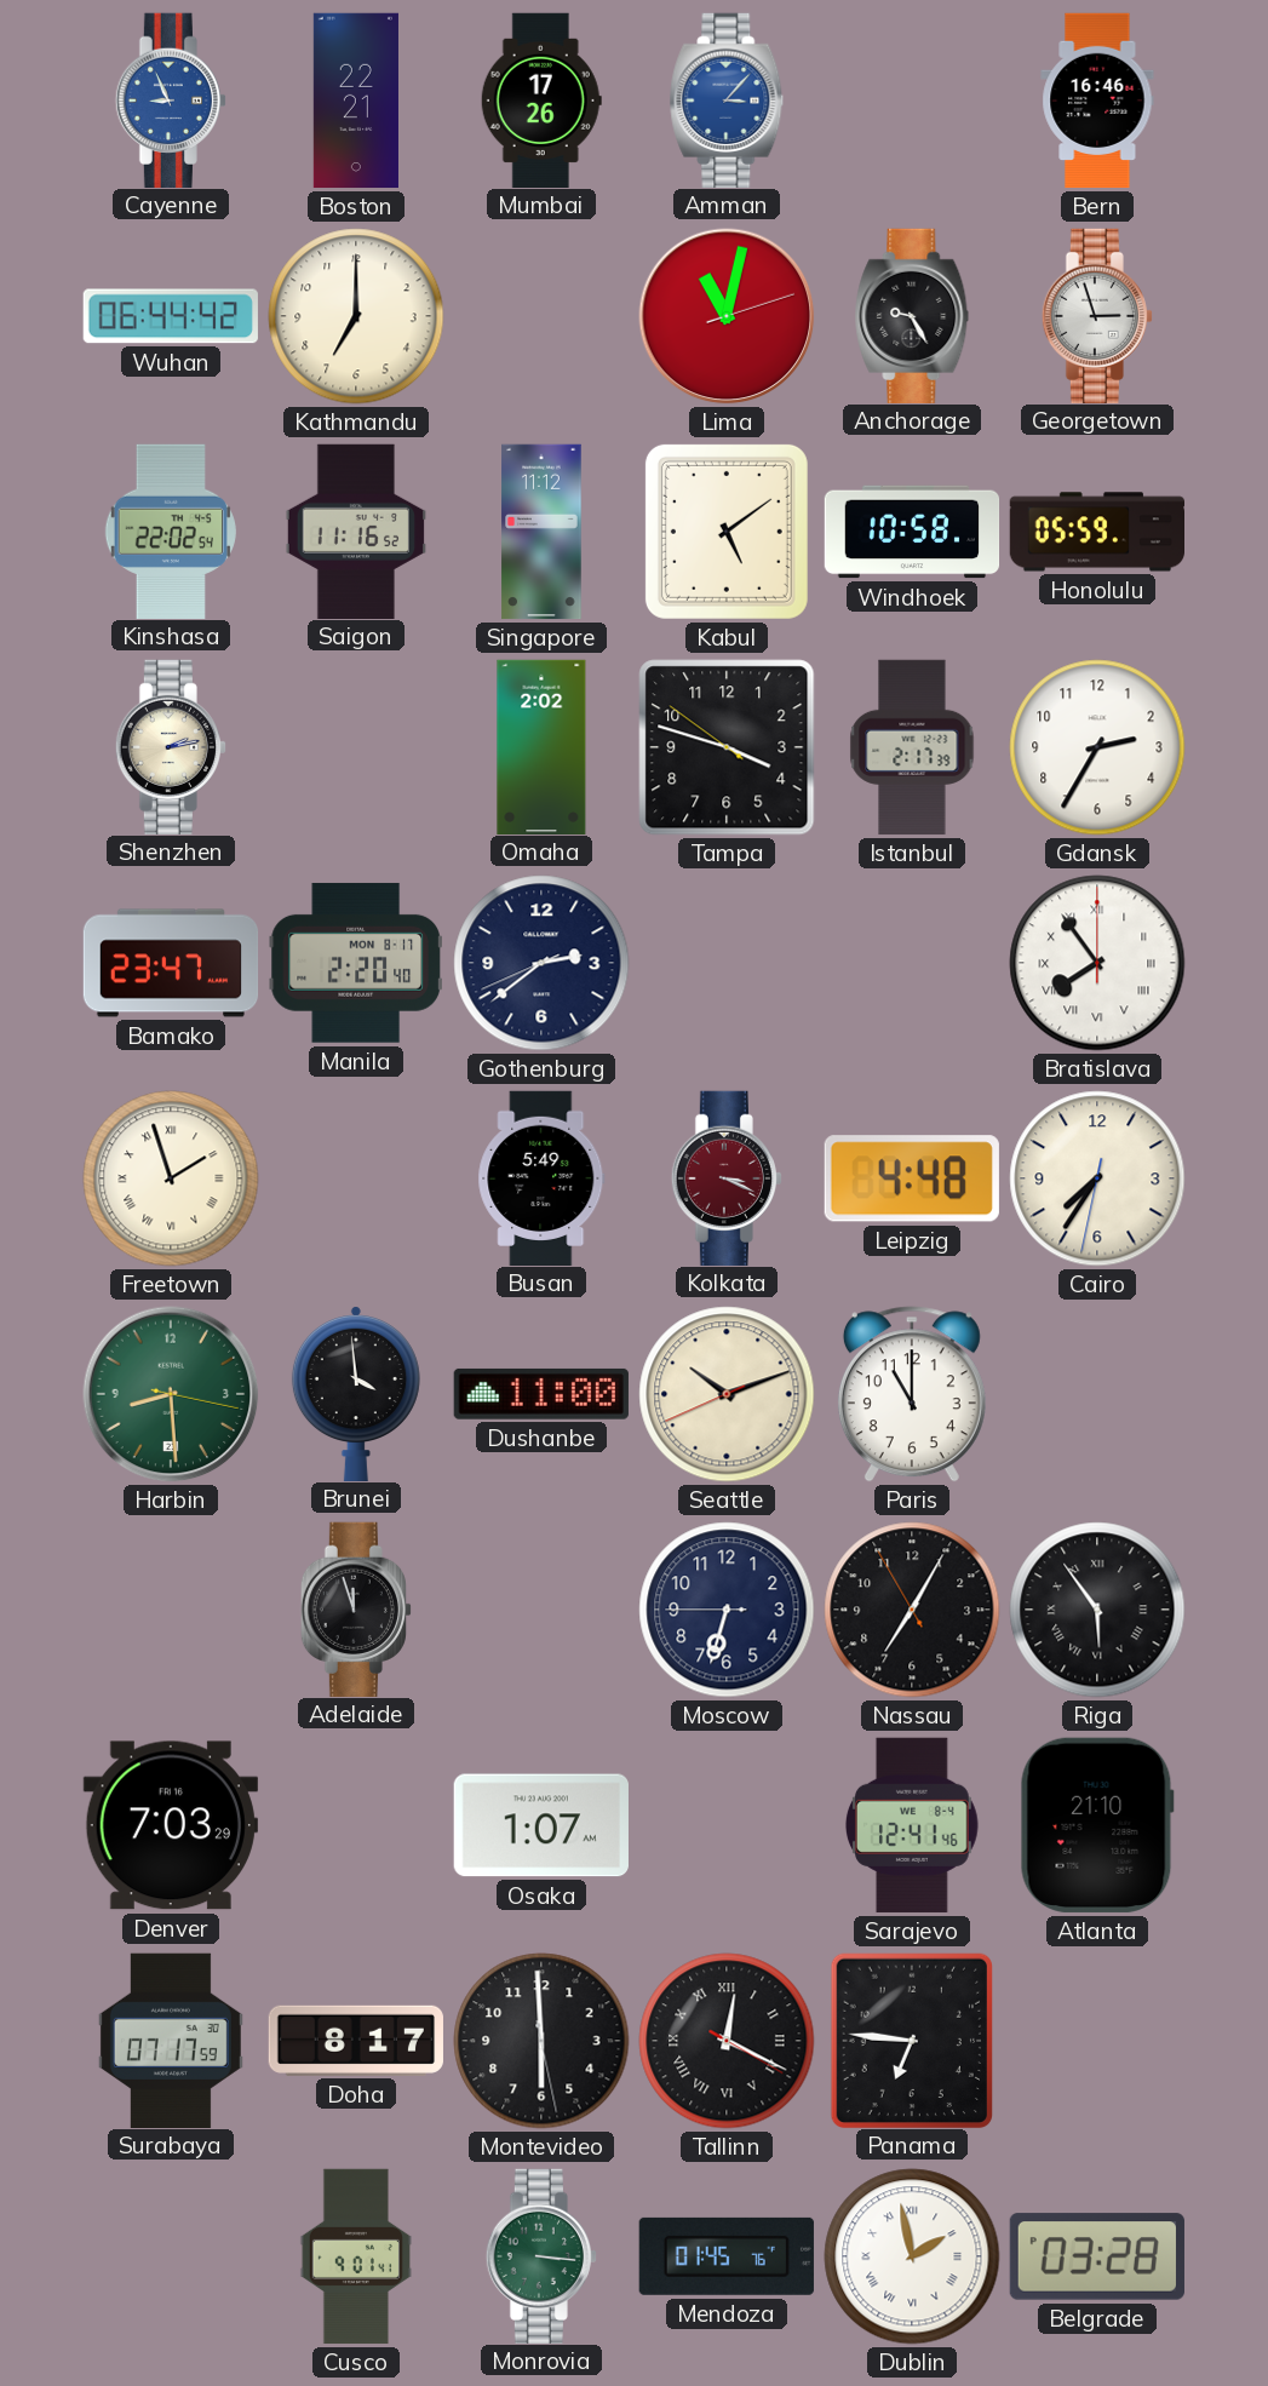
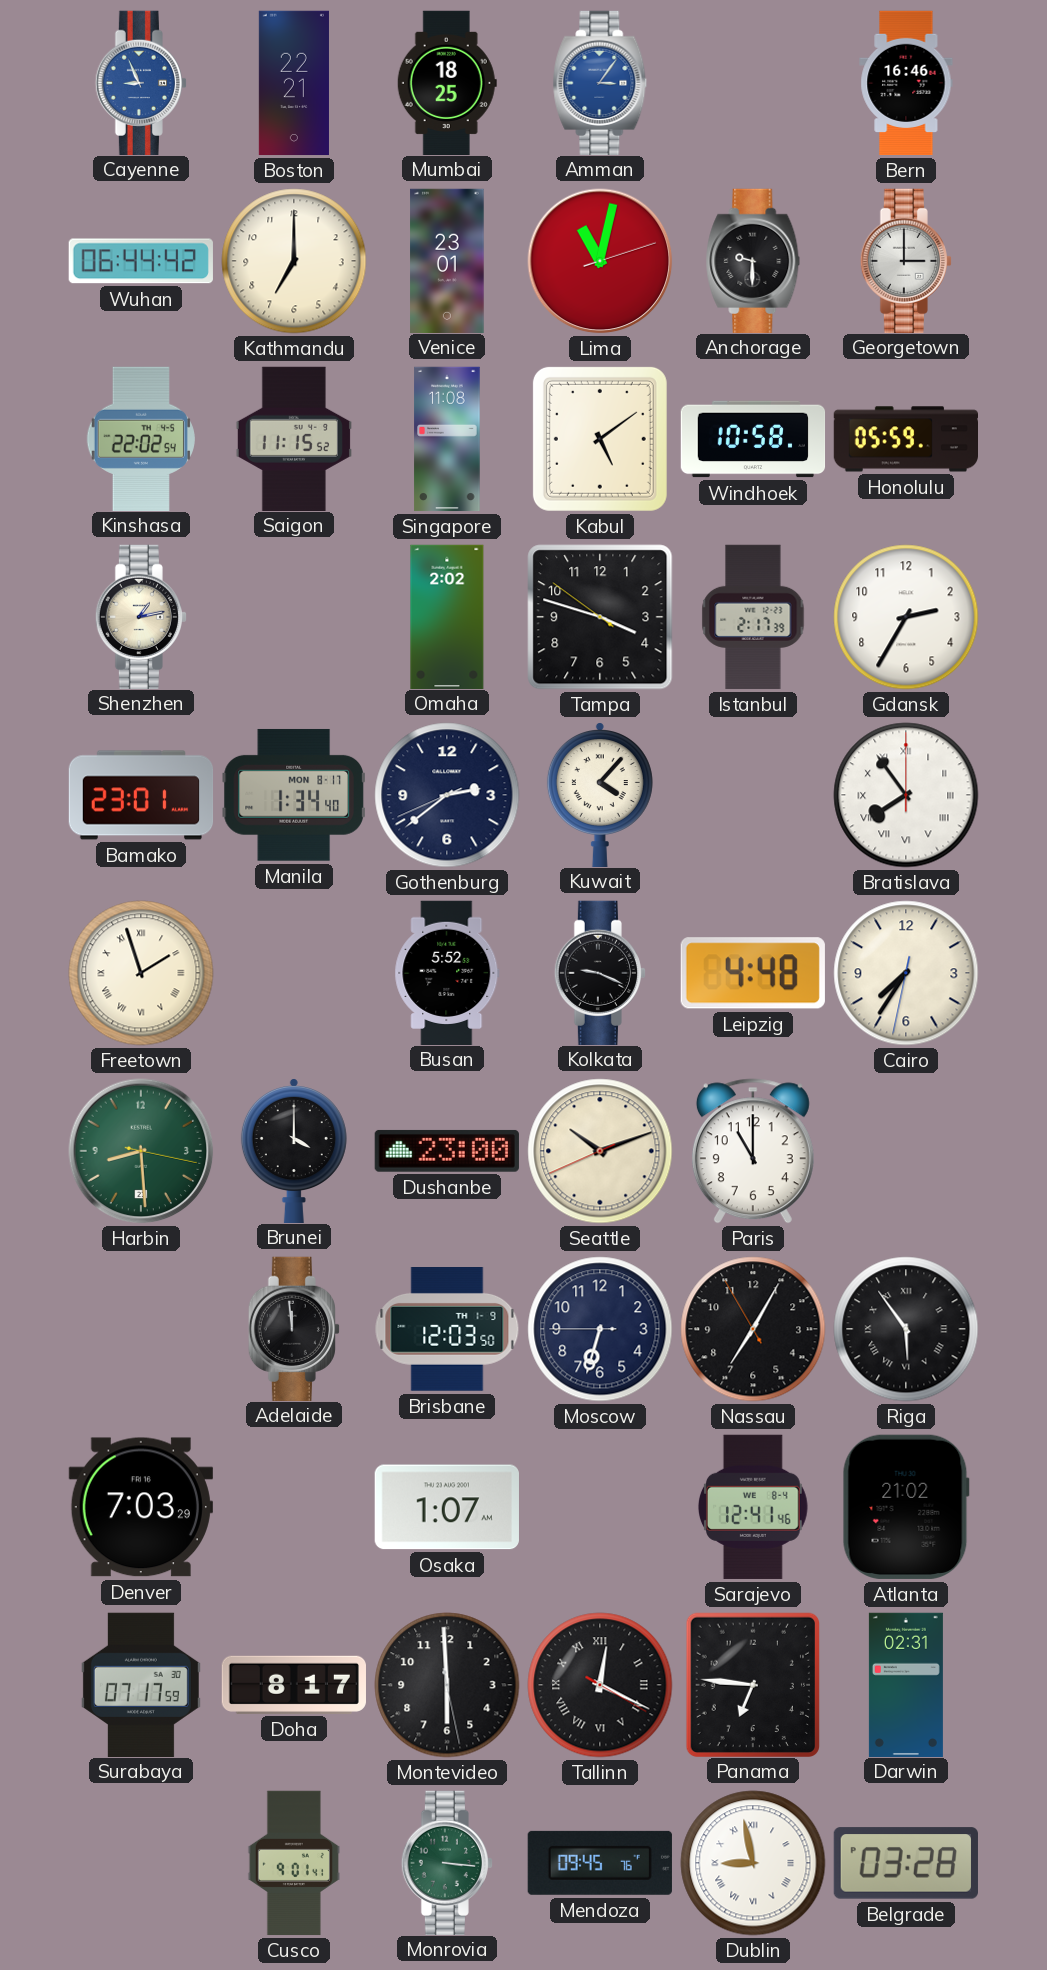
Mumbai: 17:26 -> 18:25 (447, 82)
Amman: 3:07 -> 3:06 (600, 82)
Venice: none -> 23:01 (447, 260)
Anchorage: 9:25 -> 9:30 (753, 260)
Georgetown: 2:57 -> 3:00 (906, 260)
Saigon: 11:16 -> 11:15 (293, 438)
Singapore: 11:12 -> 11:08 (447, 439)
Shenzhen: 2:13 -> 1:13 (141, 616)
Bamako: 23:47 -> 23:01 (141, 795)
Manila: 2:20 -> 1:34 (294, 795)
Kuwait: none -> 4:07 (600, 795)
Busan: 5:49 -> 5:52 (447, 972)
Kolkata: 3:19 -> 9:19 (600, 972)
Kolkata dial: burgundy -> black (600, 972)
Brunei: 3:59 -> 4:00 (294, 1151)
Dushanbe: 11:00 -> 23:00 (447, 1151)
Adelaide: 11:57 -> 11:59 (294, 1328)
Brisbane: none -> 12:03 (447, 1330)
Atlanta: 21:10 -> 21:02 (906, 1507)
Darwin: none -> 02:31 (906, 1684)
Mendoza: 01:45 -> 09:45 (600, 1863)
Dublin: 1:58 -> 8:58 (753, 1863)
